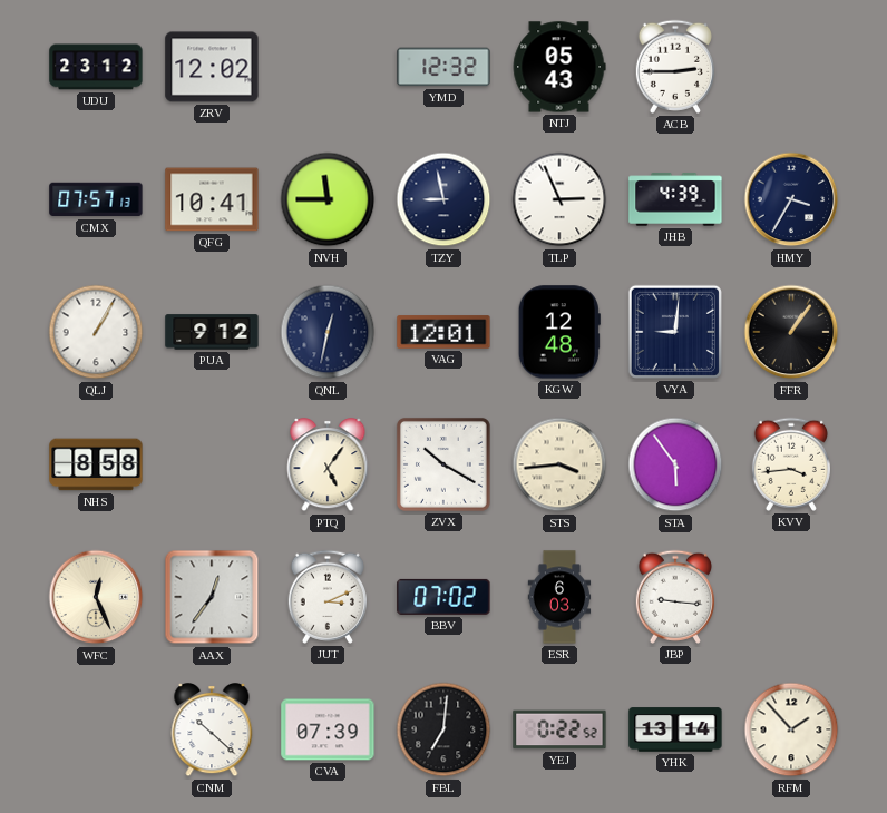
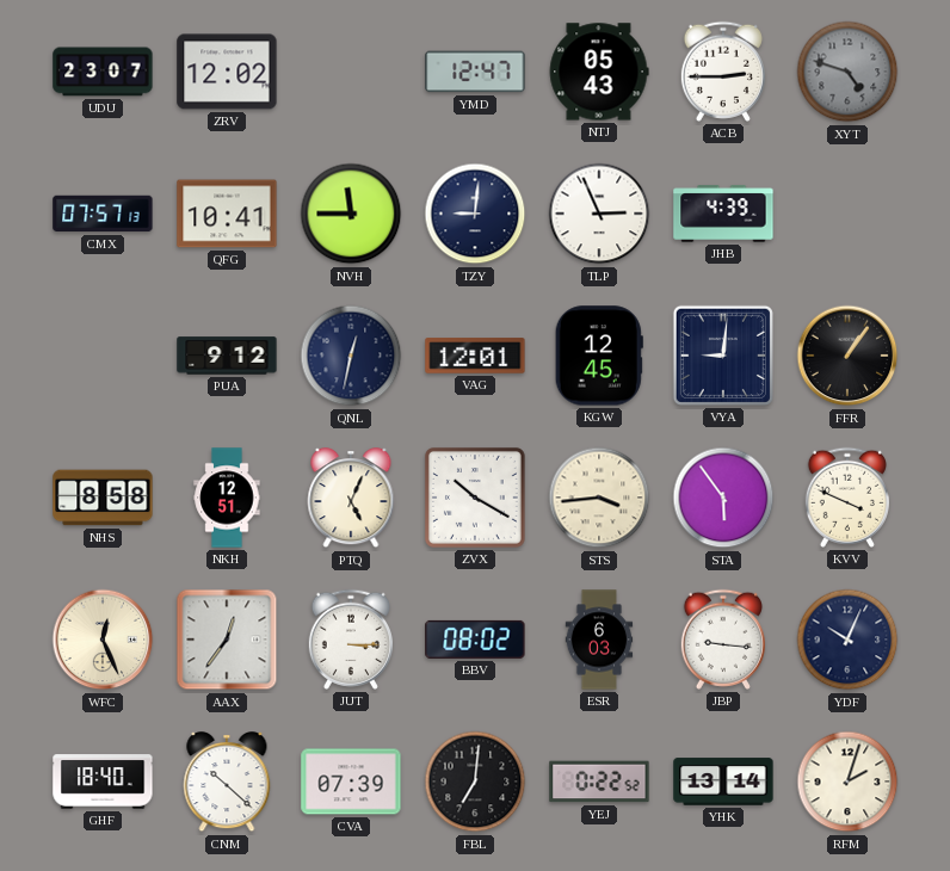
UDU: 23:12 -> 23:07 (103, 72)
YMD: 12:32 -> 12:47 (475, 72)
XYT: none -> 4:48 (847, 72)
TZY: 8:58 -> 9:01 (475, 214)
HMY: 3:35 -> none (791, 199)
QLJ: 1:05 -> none (96, 332)
KGW: 12:48 -> 12:45 (599, 356)
NKH: none -> 12:51 (227, 498)
PTQ: 5:06 -> 5:04 (351, 499)
KVV: 3:44 -> 3:49 (847, 498)
JUT: 3:11 -> 3:15 (351, 640)
BBV: 07:02 -> 08:02 (475, 640)
YDF: none -> 10:04 (847, 640)
GHF: none -> 18:40 (103, 782)
RFM: 1:53 -> 2:03 (847, 782)
